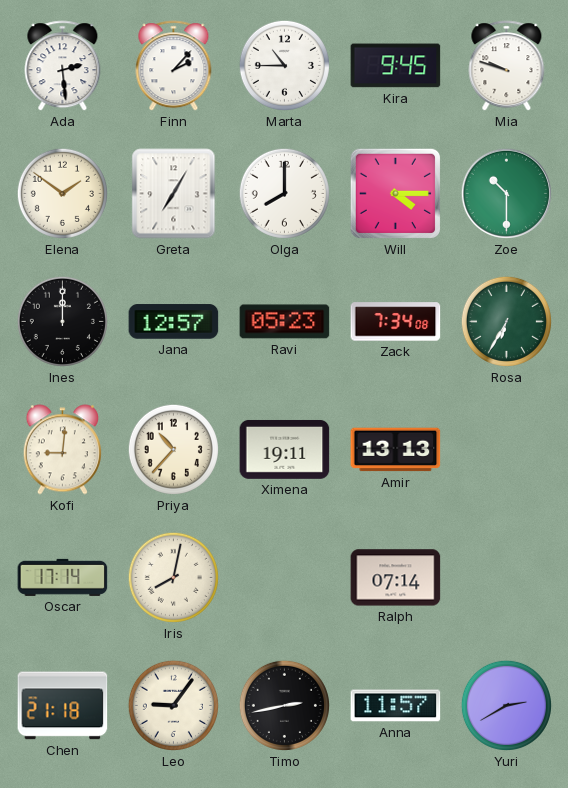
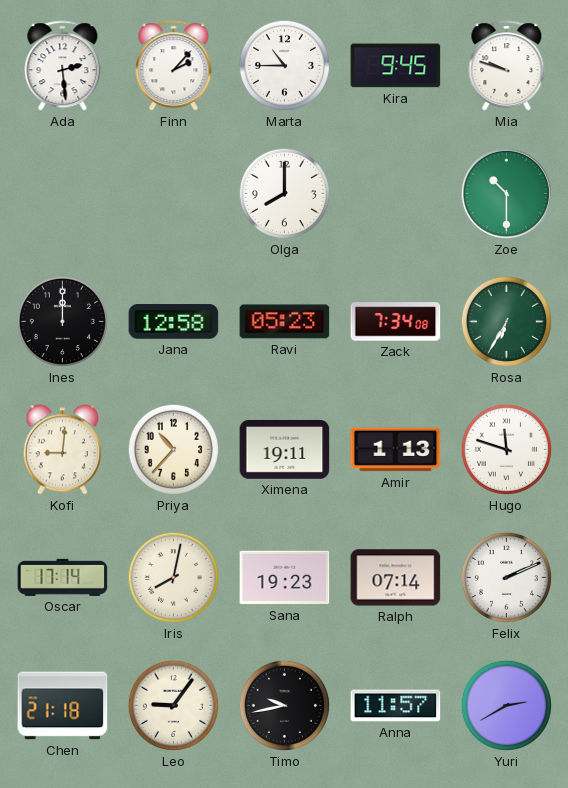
Elena: 1:51 -> none (62, 193)
Greta: 7:05 -> none (174, 194)
Will: 4:15 -> none (395, 193)
Jana: 12:57 -> 12:58 (174, 322)
Amir: 13:13 -> 1:13 (396, 450)
Hugo: none -> 11:48 (506, 449)
Sana: none -> 19:23 (285, 578)
Felix: none -> 2:11 (506, 577)
Timo: 2:43 -> 9:43 (284, 705)
